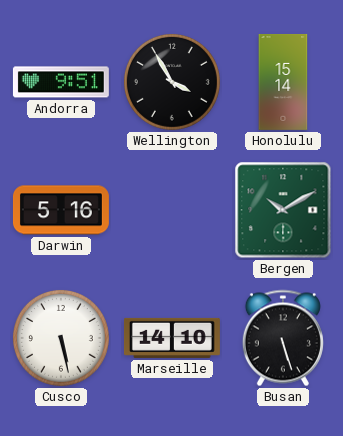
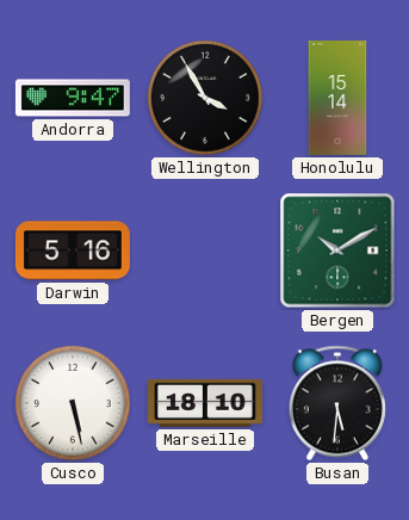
Andorra: 9:51 -> 9:47 (73, 98)
Marseille: 14:10 -> 18:10 (205, 403)
Busan: 5:27 -> 5:31 (337, 403)
